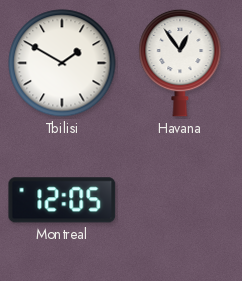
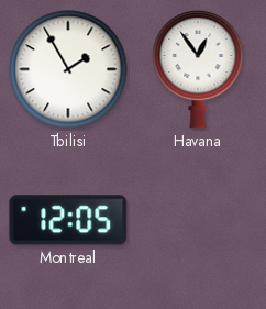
Tbilisi: 1:50 -> 1:55 (68, 69)
